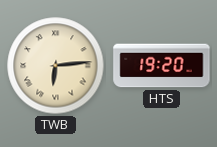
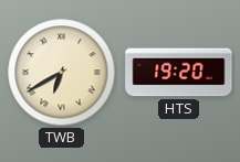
TWB: 6:14 -> 6:40 (62, 73)
